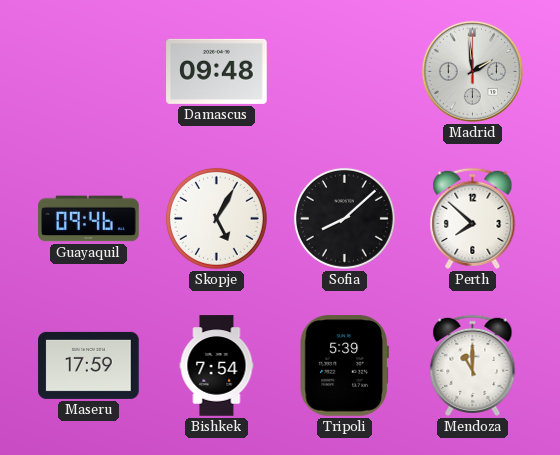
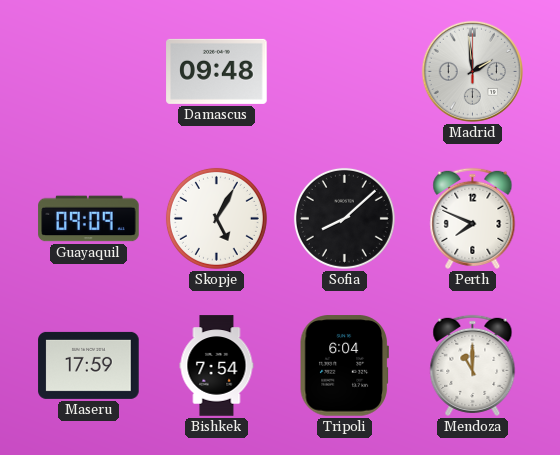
Guayaquil: 09:46 -> 09:09 (89, 219)
Perth: 7:52 -> 7:49 (473, 218)
Tripoli: 5:39 -> 6:04 (344, 366)
